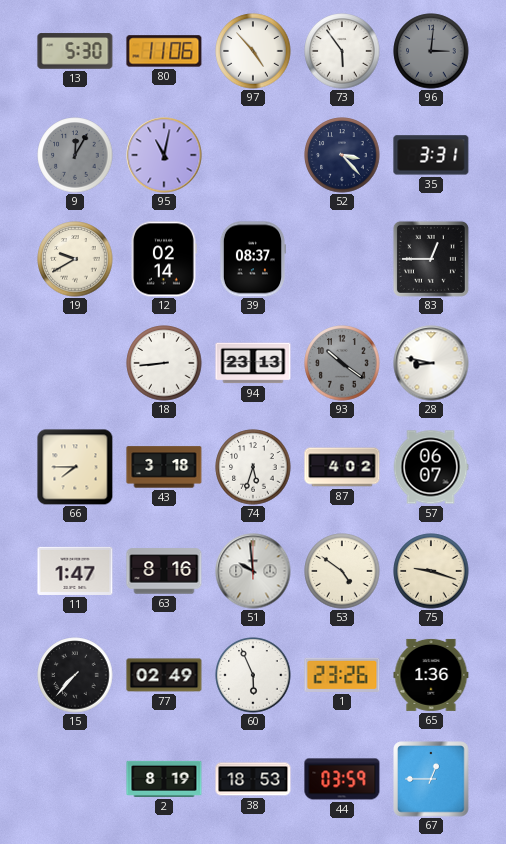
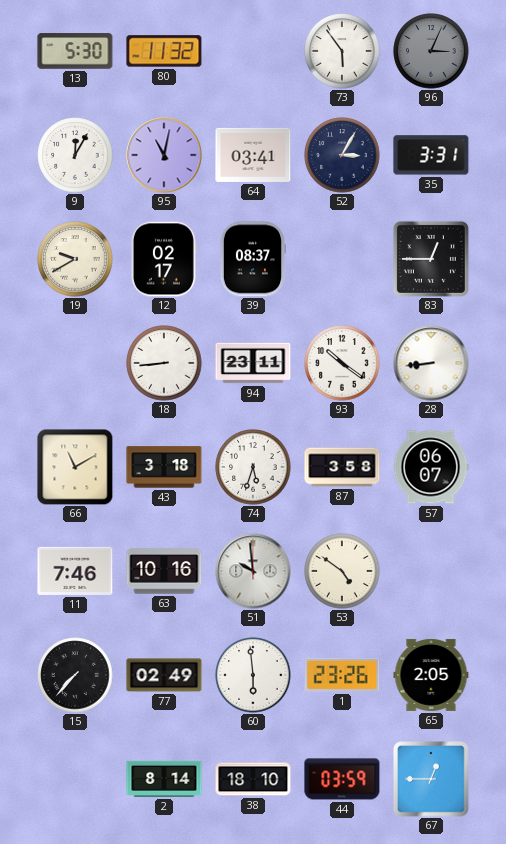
80: 11:06 -> 11:32 (164, 51)
97: 4:53 -> none (253, 51)
96: 3:01 -> 3:04 (431, 51)
9 dial: grey -> white (75, 155)
64: none -> 03:41 (253, 155)
52: 3:23 -> 3:05 (342, 155)
12: 02:14 -> 02:17 (164, 259)
94: 23:13 -> 23:11 (253, 363)
93 dial: grey -> white (342, 363)
28: 8:47 -> 8:44 (431, 363)
66: 7:45 -> 11:10 (75, 467)
87: 4:02 -> 3:58 (342, 467)
11: 1:47 -> 7:46 (75, 571)
63: 8:16 -> 10:16 (164, 571)
75: 9:18 -> none (431, 571)
60: 5:56 -> 5:59 (253, 675)
65: 1:36 -> 2:05 (431, 675)
2: 8:19 -> 8:14 (164, 779)
38: 18:53 -> 18:10 (253, 779)
